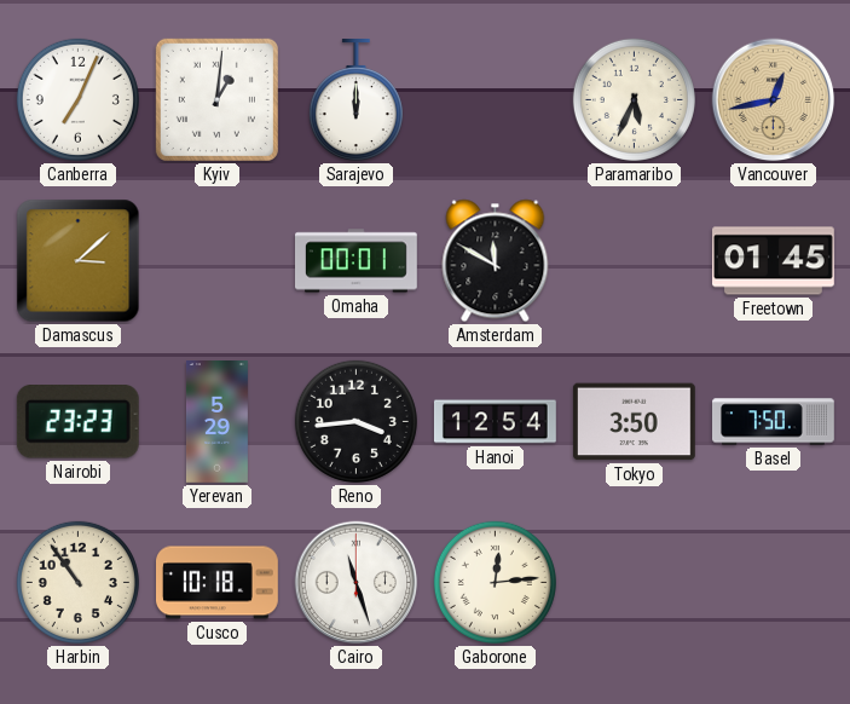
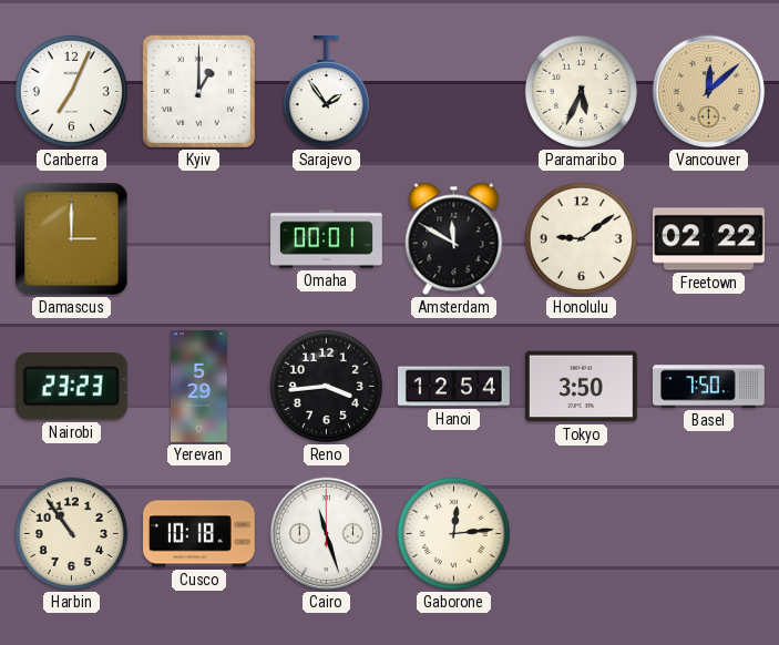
Kyiv: 1:01 -> 1:00 (198, 91)
Sarajevo: 12:00 -> 1:54 (326, 93)
Vancouver: 12:43 -> 12:08 (709, 92)
Damascus: 3:08 -> 3:00 (72, 239)
Honolulu: none -> 9:09 (581, 238)
Freetown: 01:45 -> 02:22 (709, 239)
